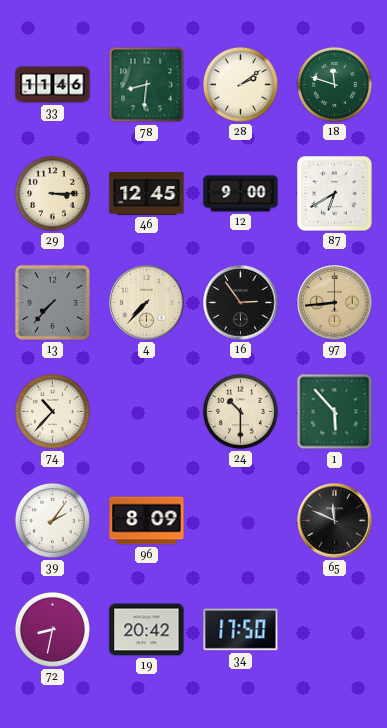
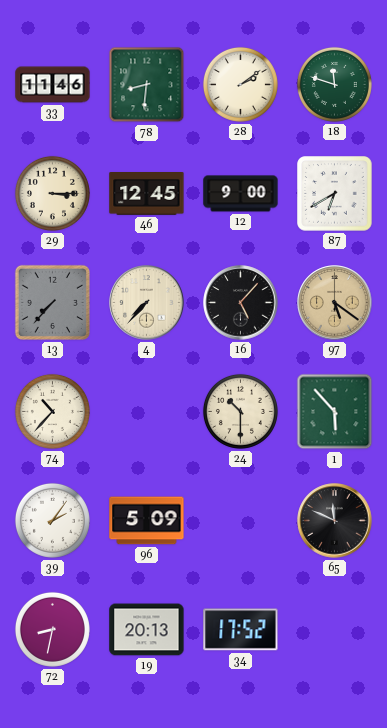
16: 2:54 -> 5:07 (241, 303)
97: 8:44 -> 5:21 (335, 303)
96: 8:09 -> 5:09 (147, 521)
19: 20:42 -> 20:13 (147, 630)
34: 17:50 -> 17:52 (241, 630)
